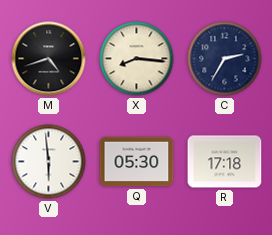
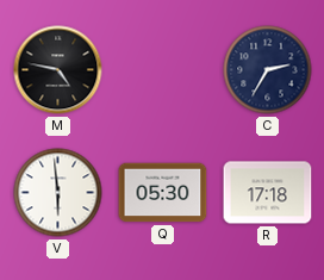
M: 4:42 -> 4:47 (58, 70)
X: 8:16 -> none (137, 59)
